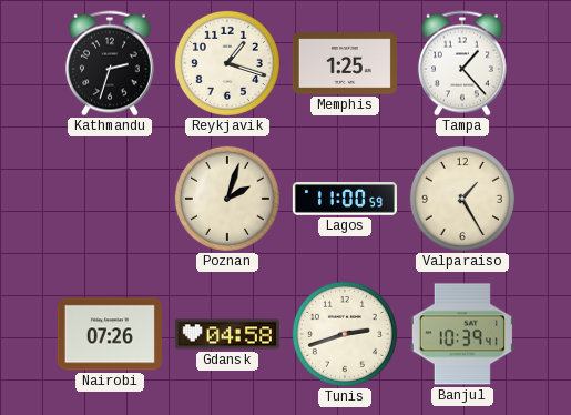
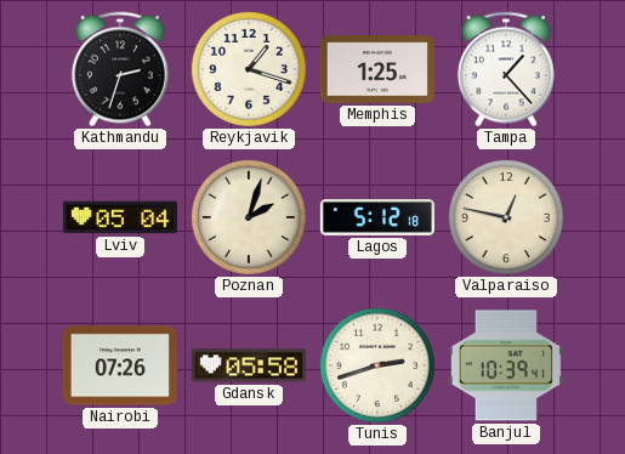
Lviv: none -> 05:04 (120, 217)
Lagos: 11:00 -> 5:12 (377, 217)
Valparaiso: 1:25 -> 12:47 (506, 217)
Gdansk: 04:58 -> 05:58 (249, 365)
